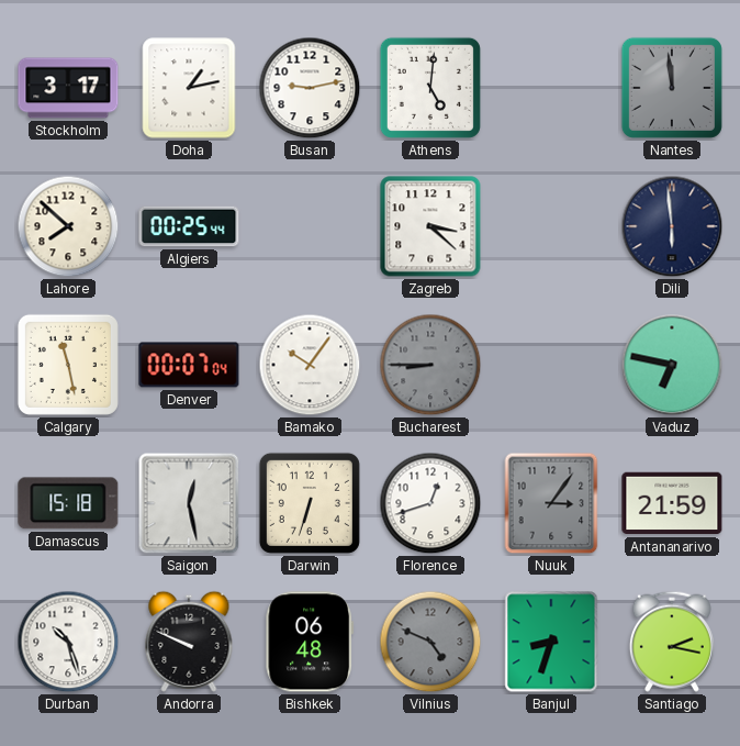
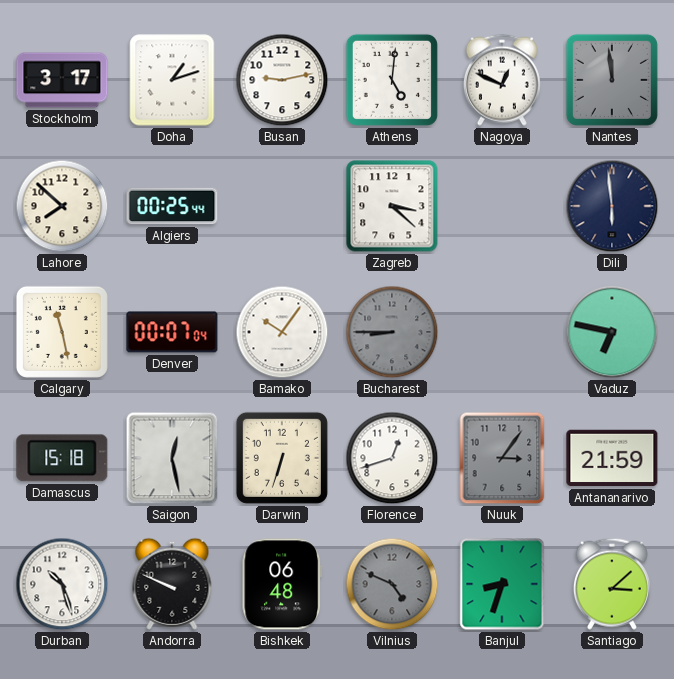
Doha: 1:13 -> 1:12 (172, 80)
Nagoya: none -> 12:49 (502, 80)
Santiago: 2:17 -> 3:08 (612, 584)
